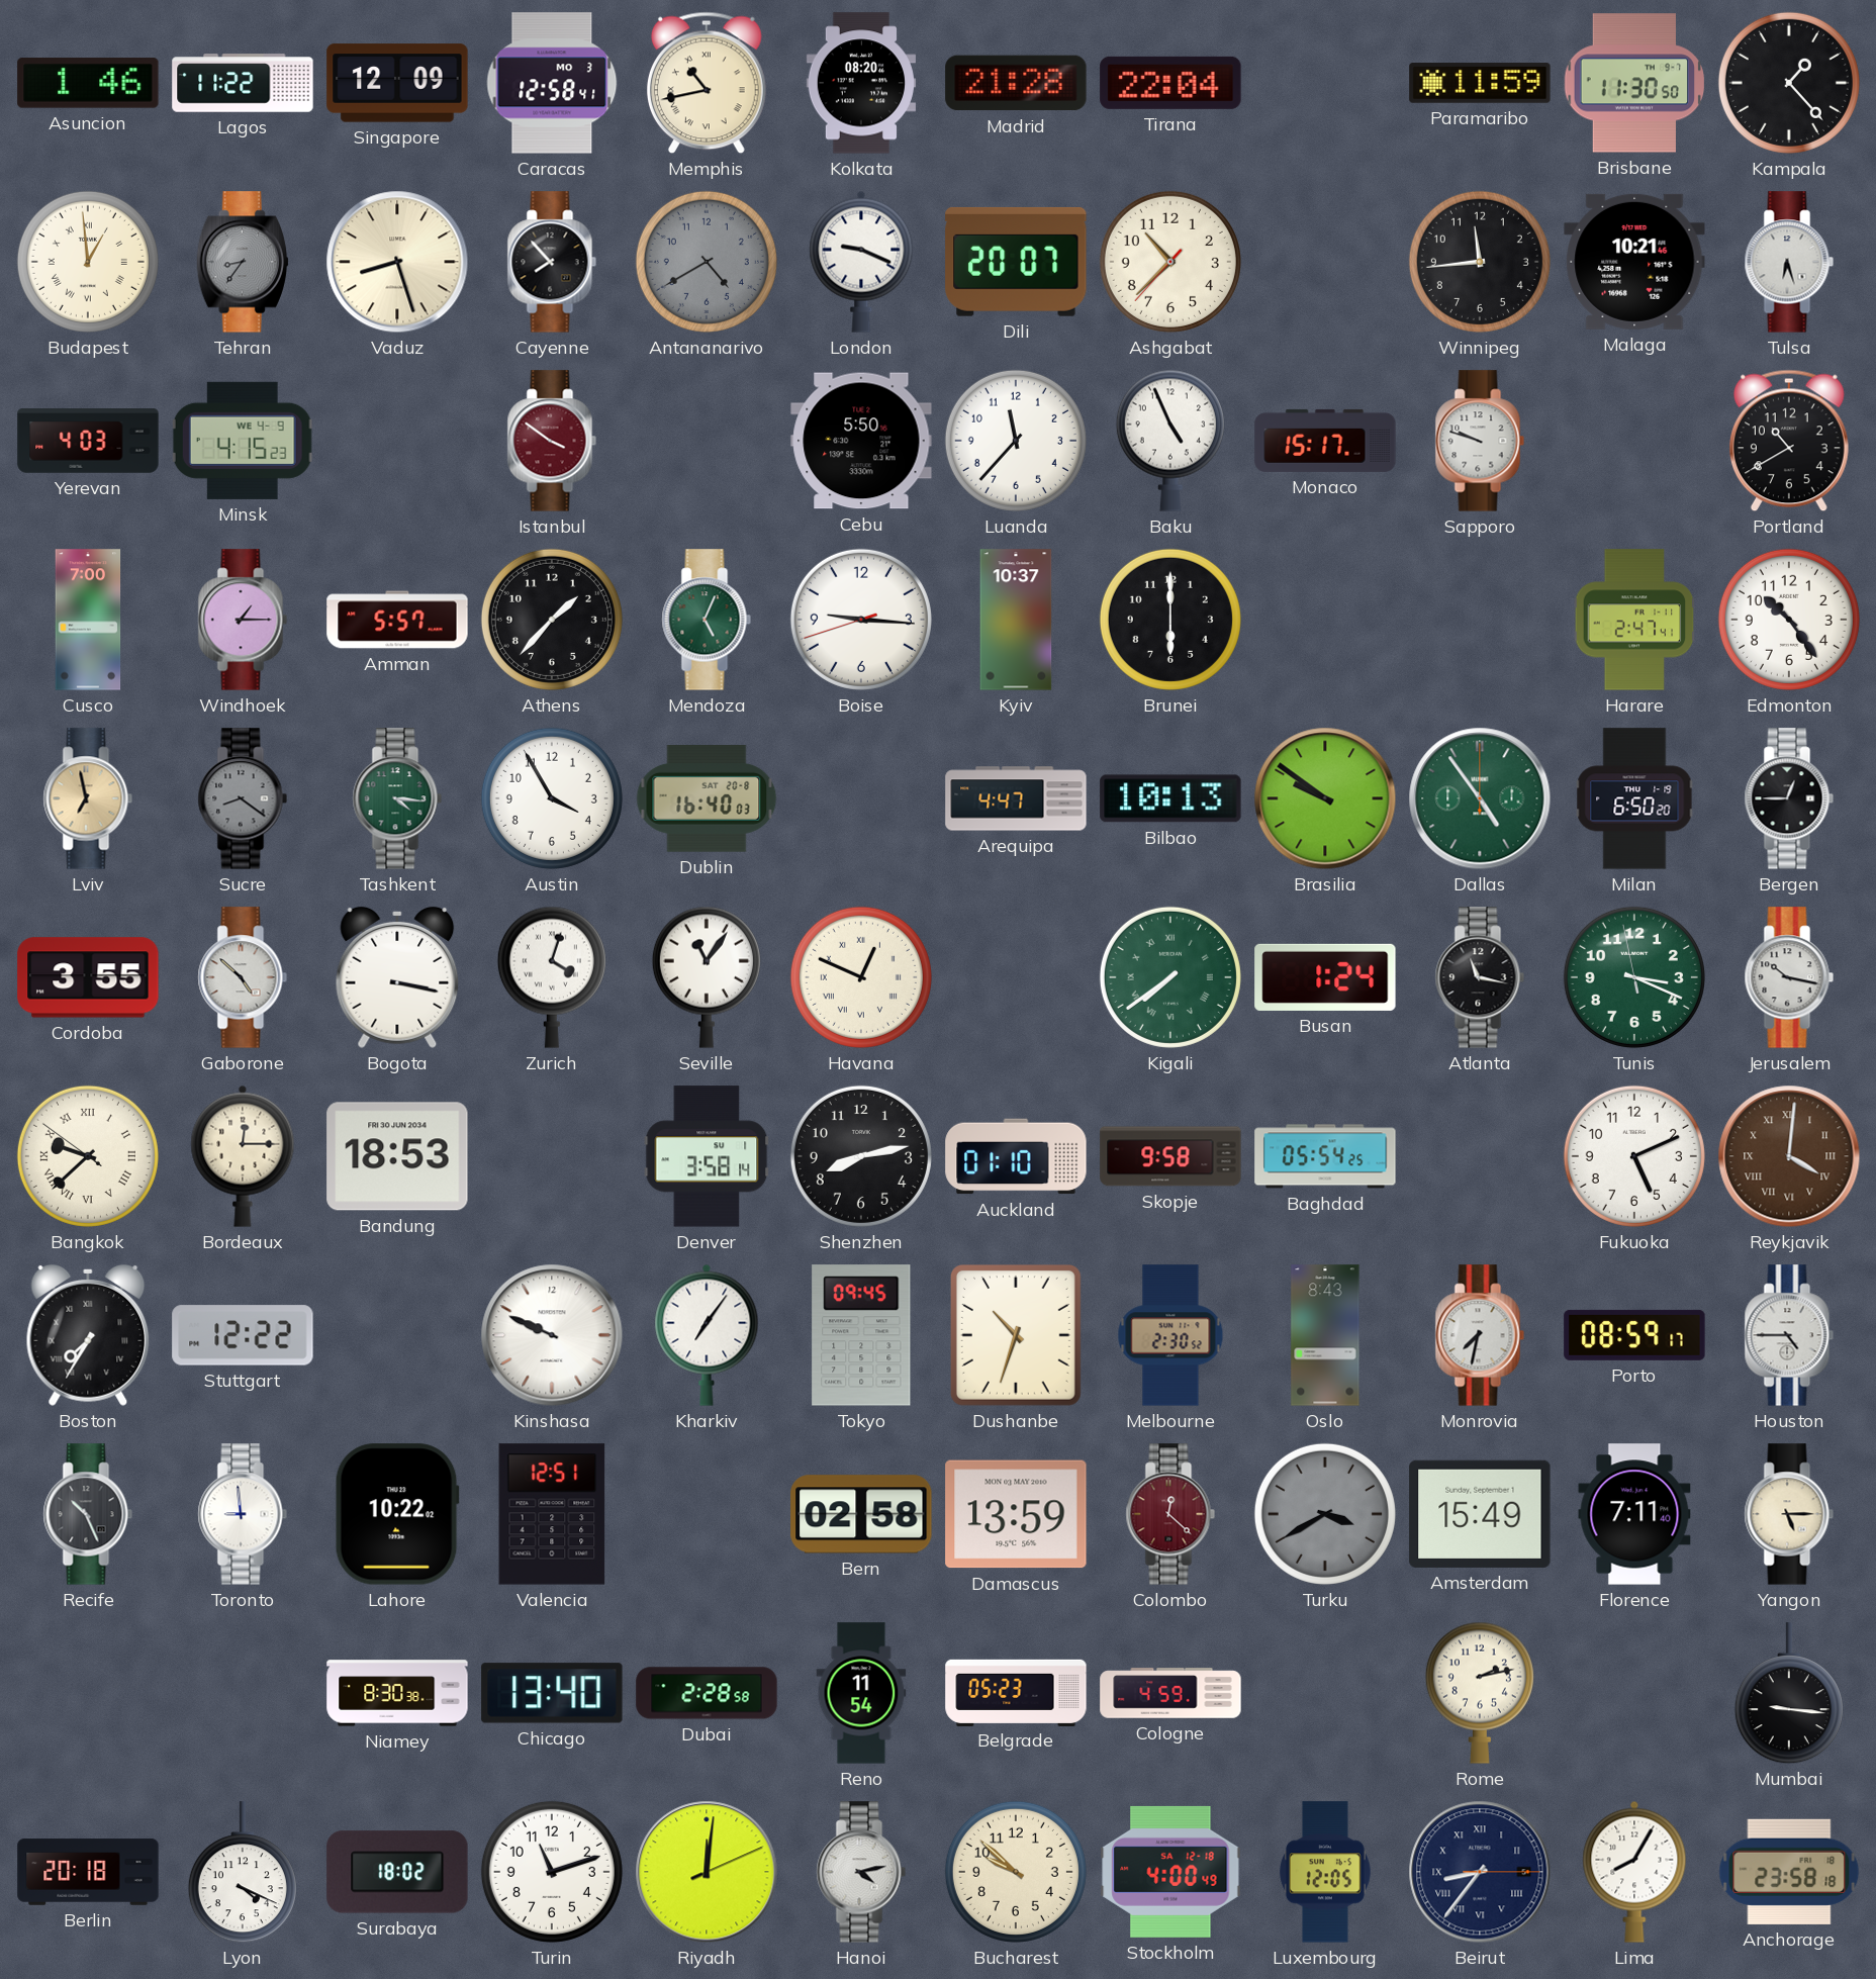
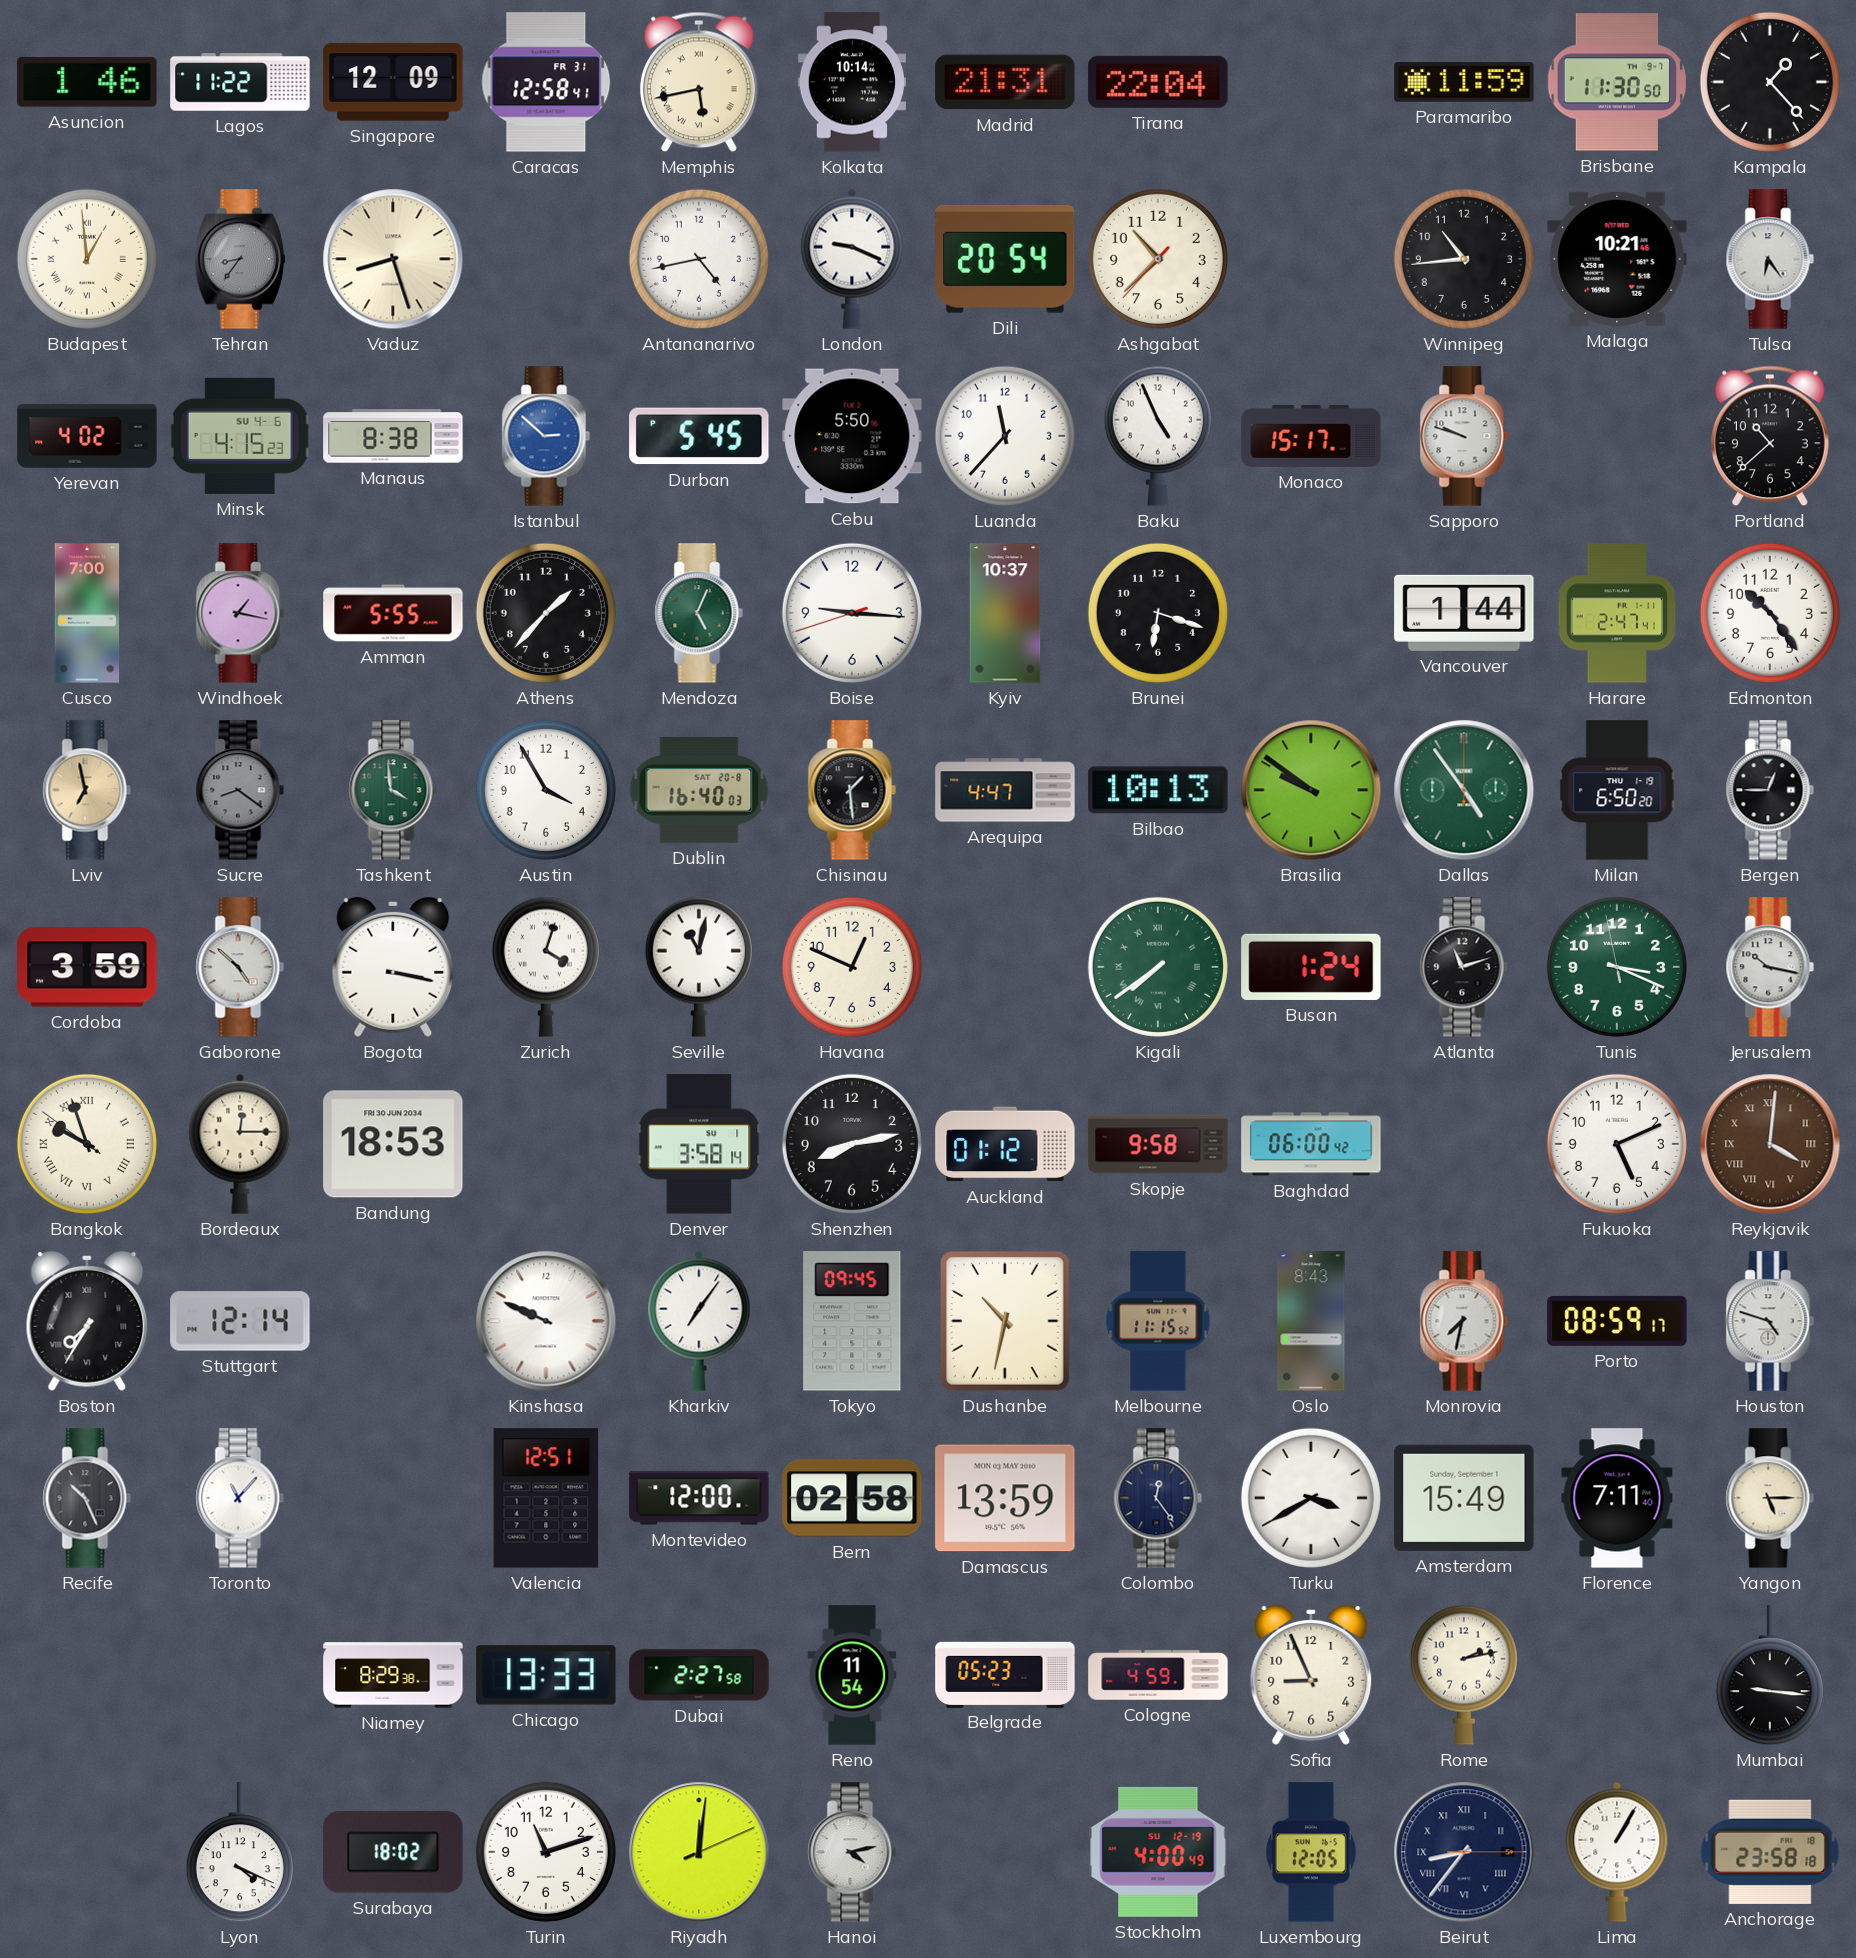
Caracas date: MO 3 -> FR 31 (546, 82)
Memphis: 10:43 -> 5:43 (699, 82)
Kolkata: 08:20 -> 10:14 (851, 82)
Madrid: 21:28 -> 21:31 (1005, 82)
Cayenne: 7:53 -> none (552, 262)
Antananarivo: 4:40 -> 4:43 (699, 259)
Antananarivo dial: grey -> white (699, 259)
Dili: 20:07 -> 20:54 (1005, 259)
Winnipeg: 11:44 -> 10:44 (1464, 259)
Tulsa: 6:27 -> 6:24 (1770, 259)
Yerevan: 4:03 -> 4:02 (87, 436)
Minsk date: WE 4-9 -> SU 4-6 (240, 436)
Manaus: none -> 8:38 (393, 436)
Istanbul: 3:51 -> 2:52 (546, 436)
Istanbul dial: burgundy -> blue (546, 436)
Durban: none -> 5:45 (699, 436)
Portland: 10:40 -> 10:38 (1770, 436)
Windhoek: 1:15 -> 1:17 (240, 613)
Amman: 5:57 -> 5:55 (393, 613)
Brunei: 6:00 -> 6:18 (1158, 613)
Vancouver: none -> 1:44 (1464, 613)
Tashkent: 4:16 -> 3:59 (393, 790)
Chisinau: none -> 1:29 (852, 790)
Cordoba: 3:55 -> 3:59 (87, 967)
Seville: 11:06 -> 11:02 (699, 967)
Havana numerals: Roman -> Arabic (852, 967)
Atlanta: 11:17 -> 11:12 (1464, 967)
Bangkok: 9:37 -> 9:56 (87, 1144)
Auckland: 01:10 -> 01:12 (1005, 1144)
Baghdad: 05:54 -> 06:00 (1311, 1144)
Stuttgart: 12:22 -> 12:14 (240, 1321)
Dushanbe: 10:33 -> 10:32 (1005, 1322)
Melbourne: 2:30 -> 11:15 (1158, 1321)
Houston: 4:45 -> 4:48 (1770, 1321)
Toronto: 8:59 -> 11:07 (240, 1498)
Lahore: 10:22 -> none (397, 1514)
Montevideo: none -> 12:00 (699, 1498)
Colombo: 12:22 -> 12:24 (1158, 1498)
Colombo dial: burgundy -> navy (1158, 1498)
Turku dial: grey -> white (1311, 1498)
Niamey: 8:30 -> 8:29 (393, 1675)
Chicago: 13:40 -> 13:33 (546, 1675)
Dubai: 2:28 -> 2:27 (699, 1675)
Sofia: none -> 8:56 (1311, 1675)
Berlin: 20:18 -> none (88, 1872)
Bucharest: 9:52 -> none (1016, 1872)
Stockholm date: SA 12-18 -> SU 12-19 (1158, 1852)
Lima: 8:05 -> 1:05 (1617, 1852)
